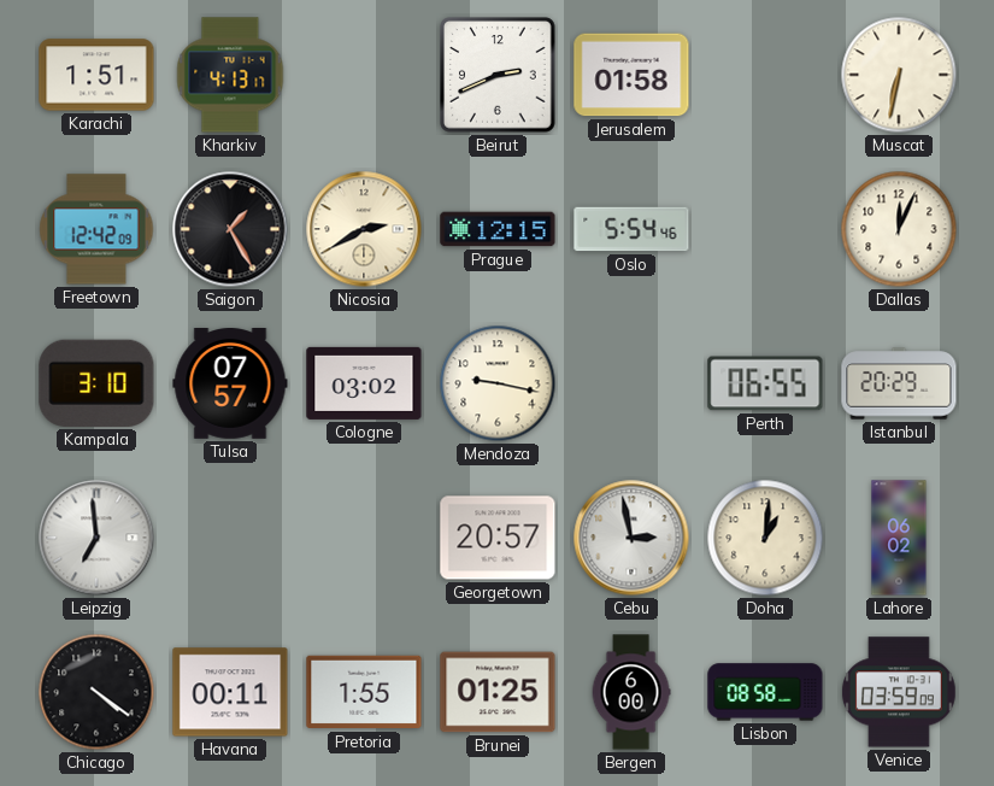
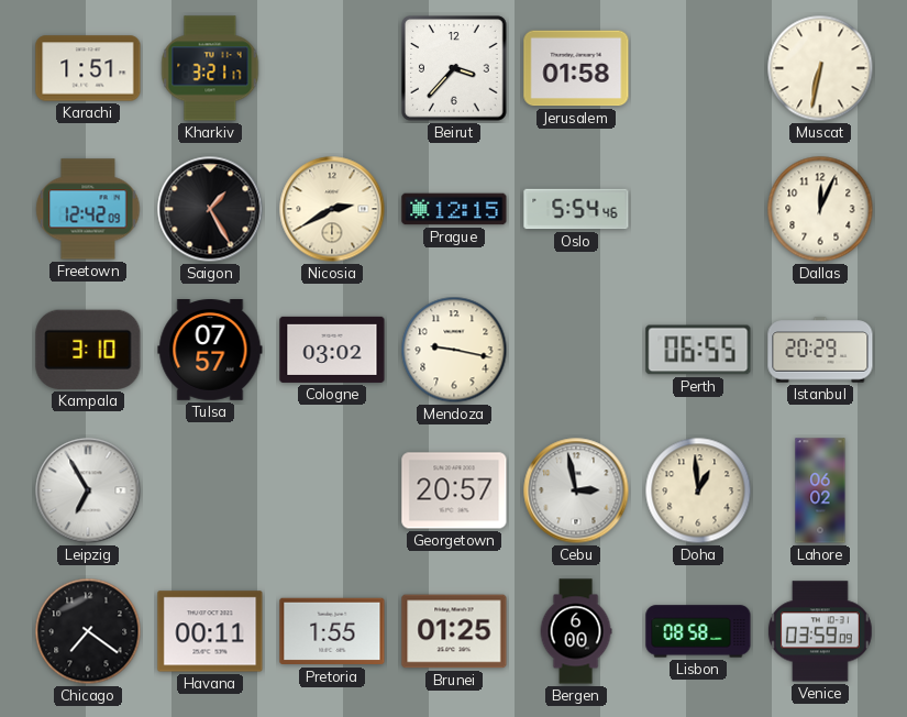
Kharkiv: 4:13 -> 3:21 (210, 68)
Beirut: 2:41 -> 3:37 (454, 68)
Leipzig: 6:59 -> 6:55 (88, 490)
Doha: 1:01 -> 12:59 (698, 490)
Chicago: 4:21 -> 7:21 (88, 631)
